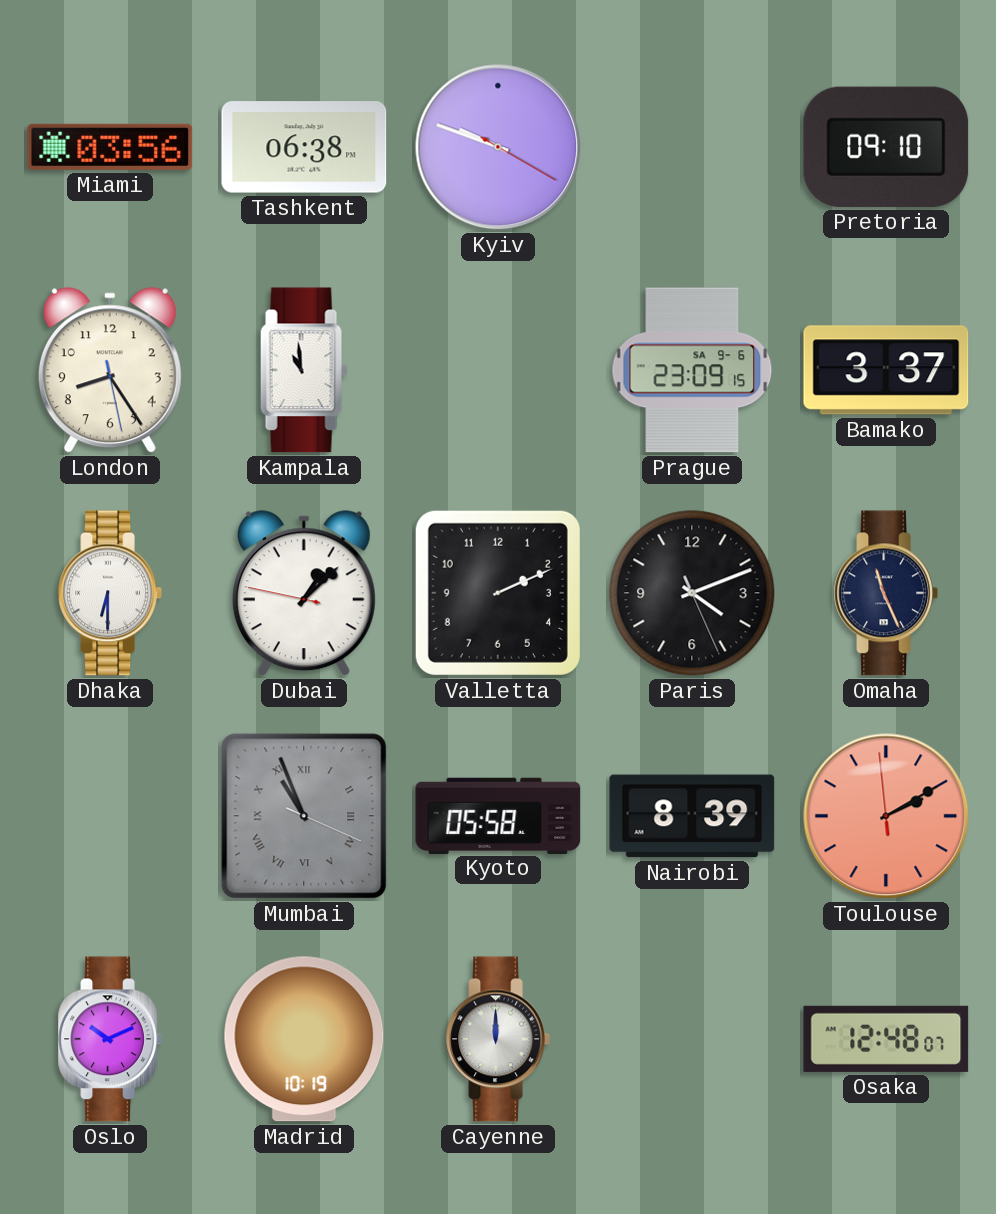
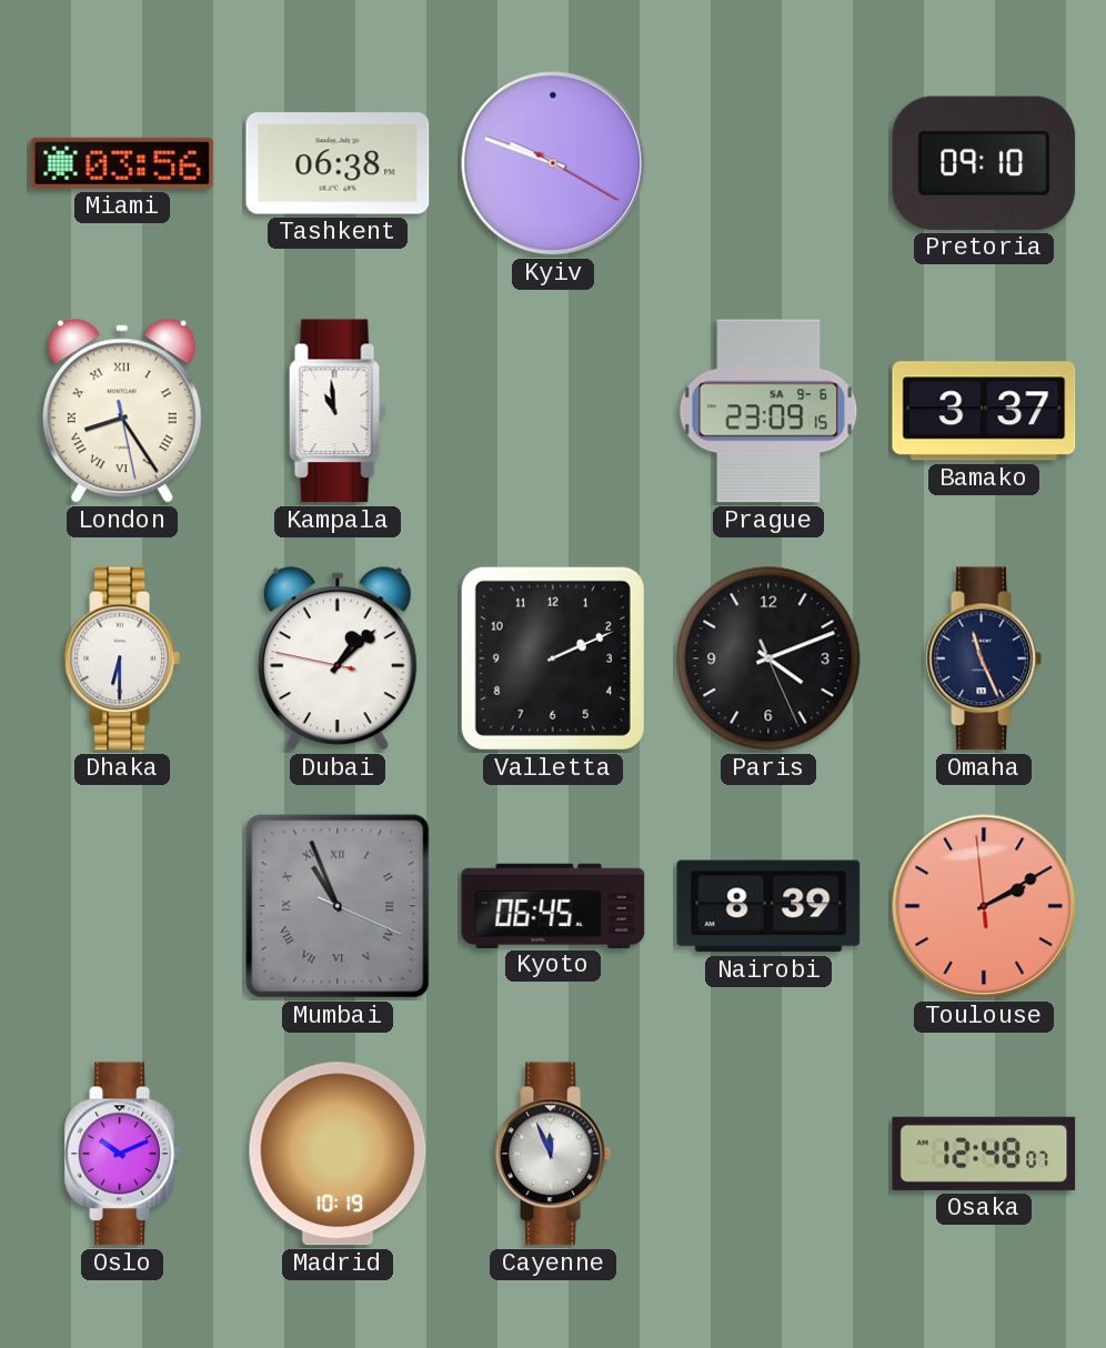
London numerals: Arabic -> Roman (122, 412)
Kyoto: 05:58 -> 06:45 (553, 905)
Cayenne: 12:00 -> 11:56 (552, 1154)
